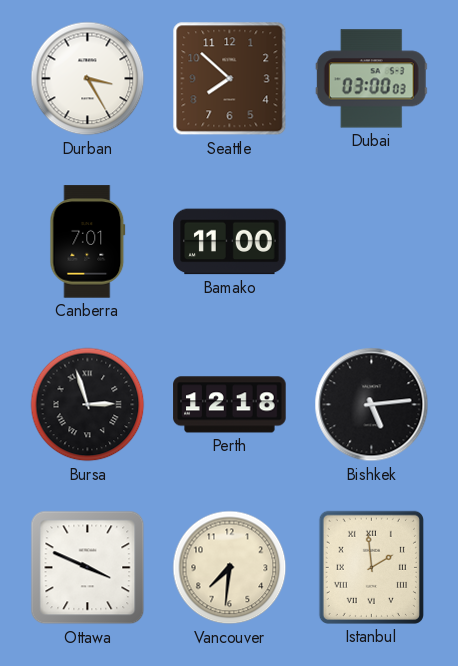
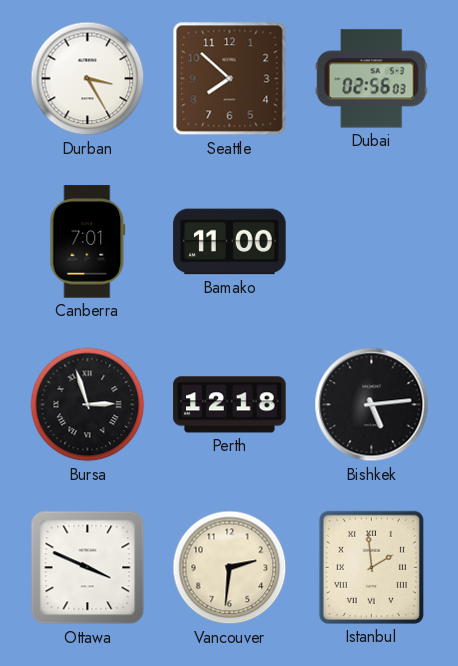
Dubai: 03:00 -> 02:56 (371, 79)
Vancouver: 7:31 -> 2:31 (230, 568)
